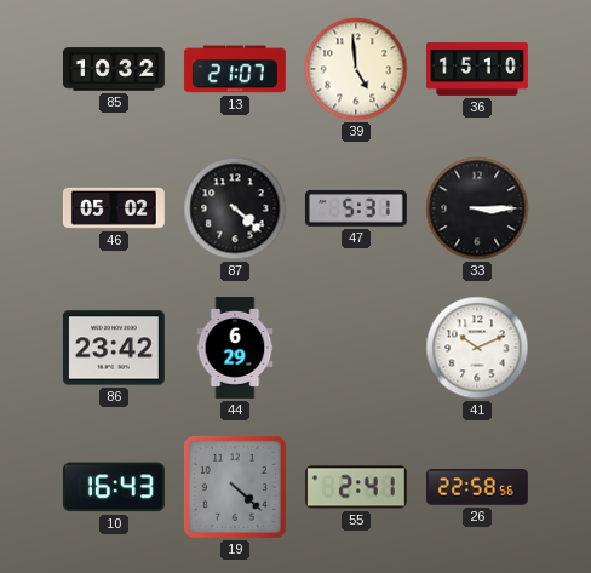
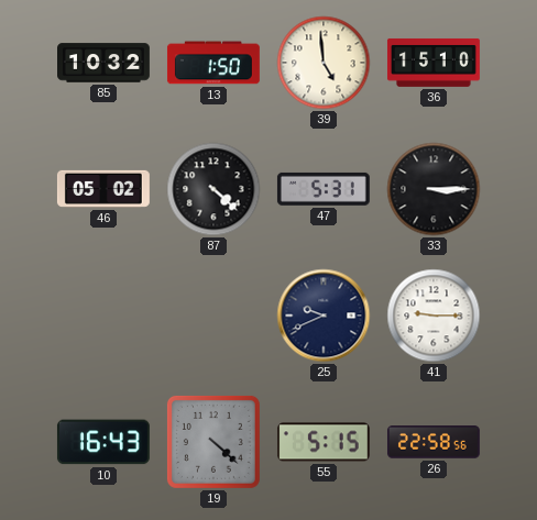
13: 21:07 -> 1:50 (213, 63)
86: 23:42 -> none (114, 348)
44: 6:29 -> none (235, 349)
25: none -> 9:41 (324, 316)
41: 10:11 -> 9:15 (434, 316)
55: 2:41 -> 5:15 (324, 442)
